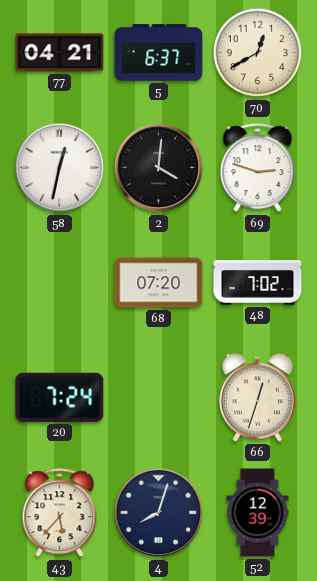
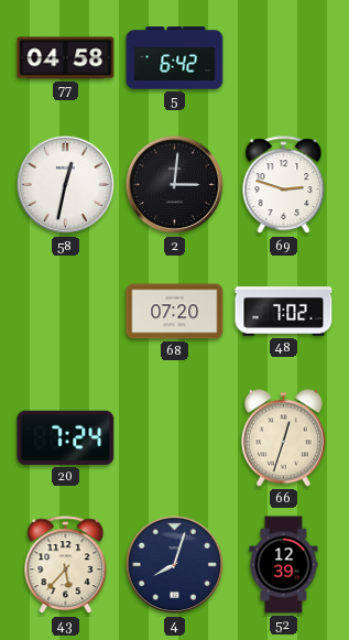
77: 04:21 -> 04:58 (66, 58)
5: 6:37 -> 6:42 (175, 58)
70: 12:40 -> none (258, 53)
2: 4:01 -> 3:01 (175, 185)
